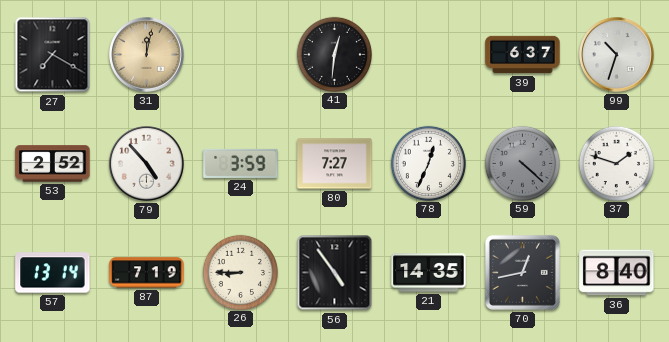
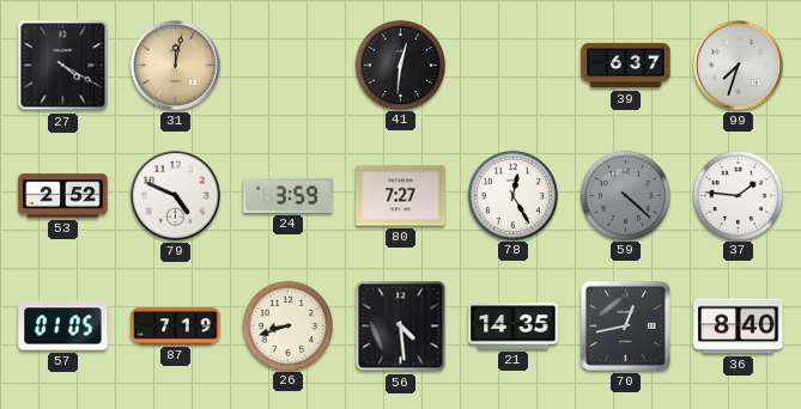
27: 7:20 -> 4:20 (63, 66)
99: 10:33 -> 7:33 (739, 66)
79: 4:53 -> 4:49 (176, 196)
78: 12:34 -> 12:25 (512, 195)
37: 1:48 -> 1:46 (738, 195)
57: 13:14 -> 01:05 (63, 326)
26: 8:45 -> 8:42 (287, 325)
56: 4:54 -> 4:29 (401, 326)
